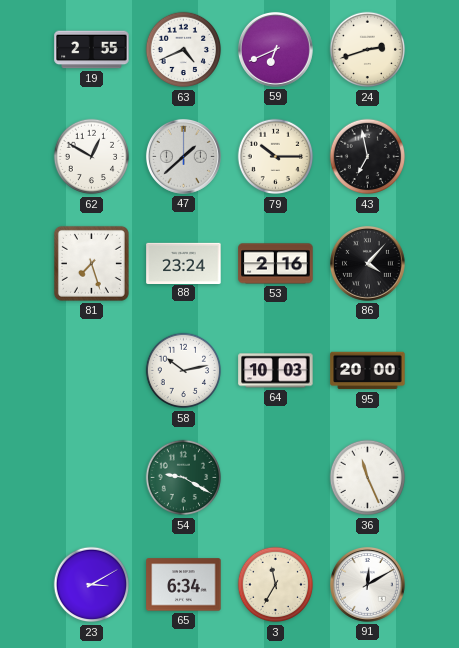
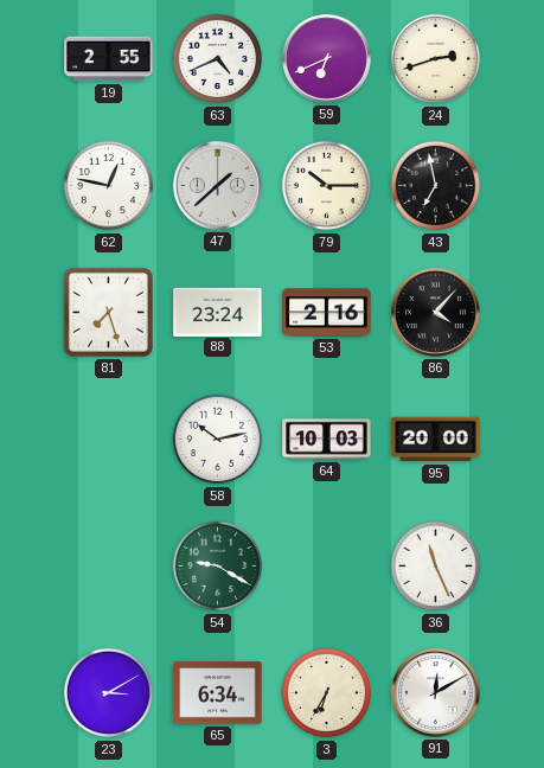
62: 12:50 -> 12:47 (109, 186)
3: 11:35 -> 6:35 (327, 693)
